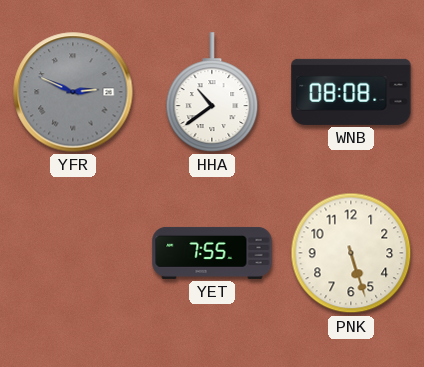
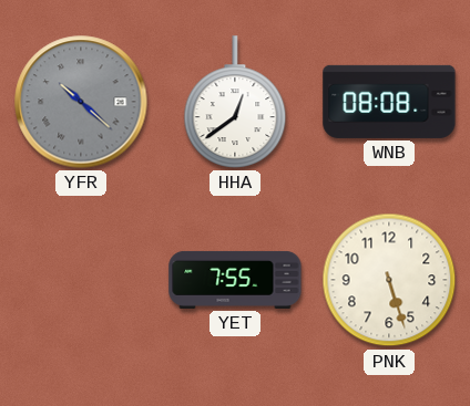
YFR: 2:49 -> 10:22 (81, 102)
HHA: 10:39 -> 12:39 (235, 102)
